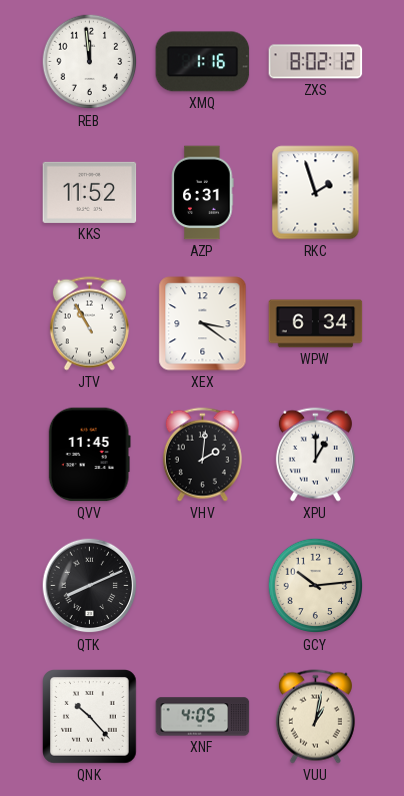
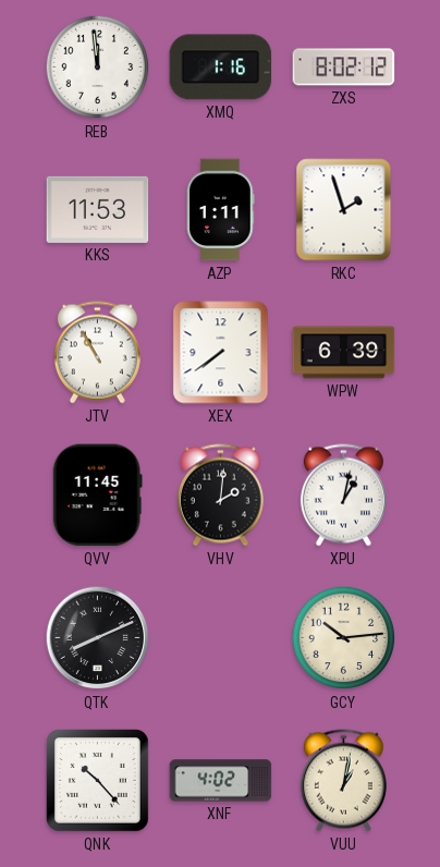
KKS: 11:52 -> 11:53 (98, 209)
AZP: 6:31 -> 1:11 (221, 210)
XEX: 3:21 -> 7:39 (221, 353)
WPW: 6:34 -> 6:39 (344, 353)
XPU: 1:00 -> 1:02 (343, 496)
XNF: 4:05 -> 4:02 (221, 781)
